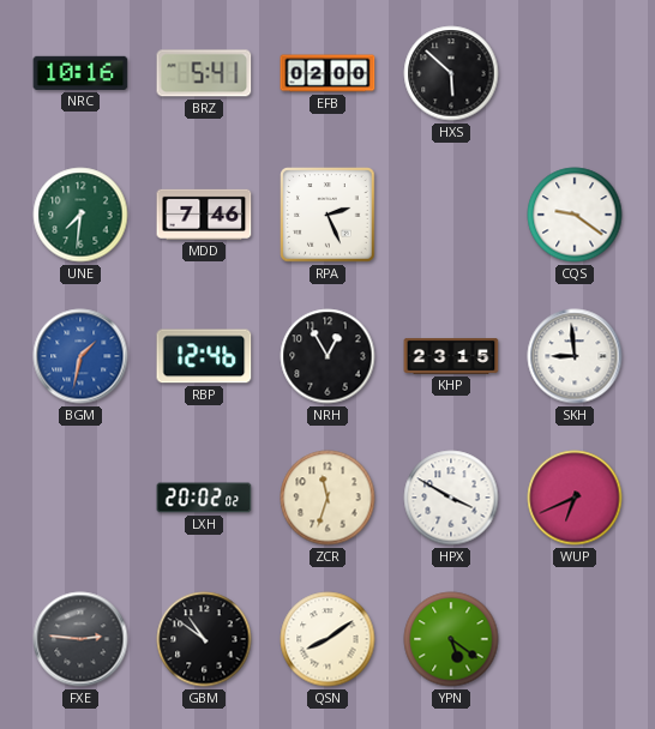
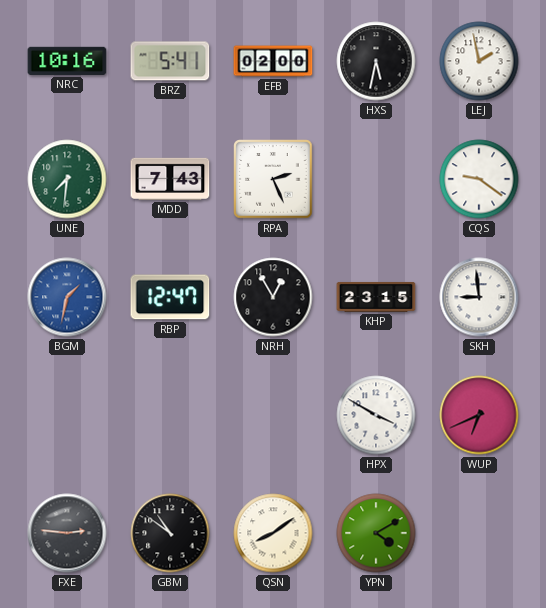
HXS: 5:52 -> 5:32 (376, 61)
LEJ: none -> 1:58 (479, 61)
MDD: 7:46 -> 7:43 (170, 179)
RBP: 12:46 -> 12:47 (170, 297)
LXH: 20:02 -> none (204, 498)
ZCR: 11:33 -> none (327, 498)
YPN: 5:21 -> 4:10 (376, 533)
